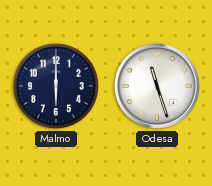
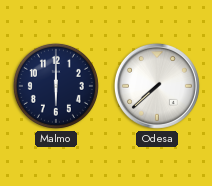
Odesa: 11:27 -> 7:38 (157, 86)
